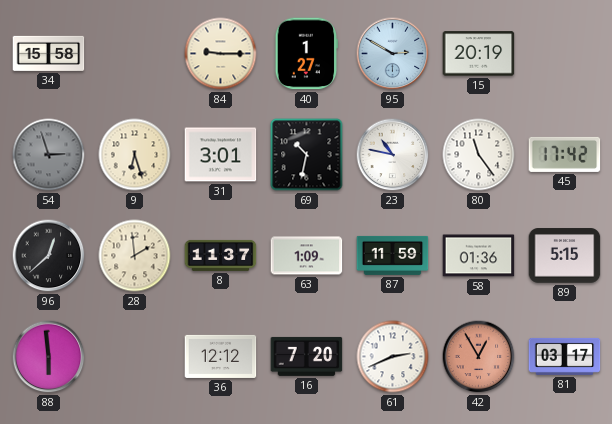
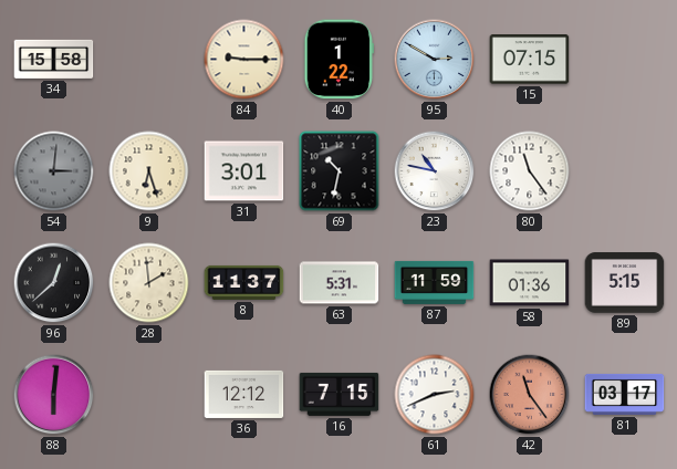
40: 1:27 -> 1:22 (338, 60)
15: 20:19 -> 07:15 (530, 60)
54: 2:57 -> 3:01 (54, 171)
45: 17:42 -> none (565, 154)
63: 1:09 -> 5:31 (340, 283)
88: 5:59 -> 6:01 (54, 395)
16: 7:20 -> 7:15 (340, 394)
42: 12:55 -> 11:24 (530, 395)
